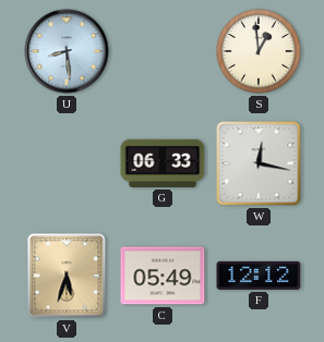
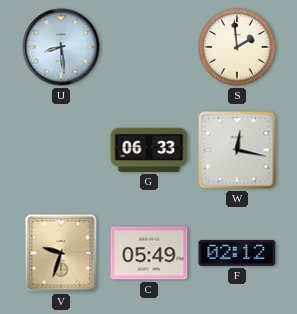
S: 12:59 -> 1:59 (237, 47)
V: 5:33 -> 9:33 (61, 253)
F: 12:12 -> 02:12 (237, 253)
